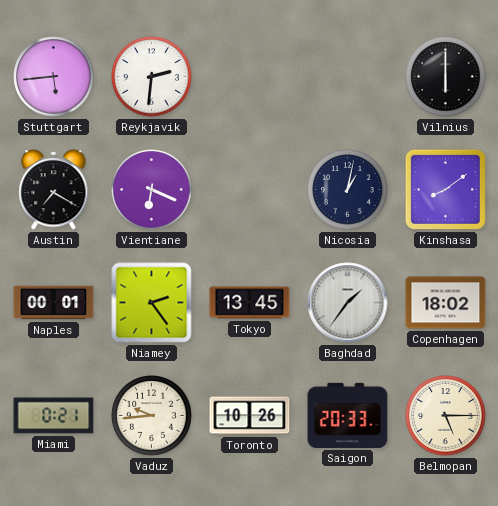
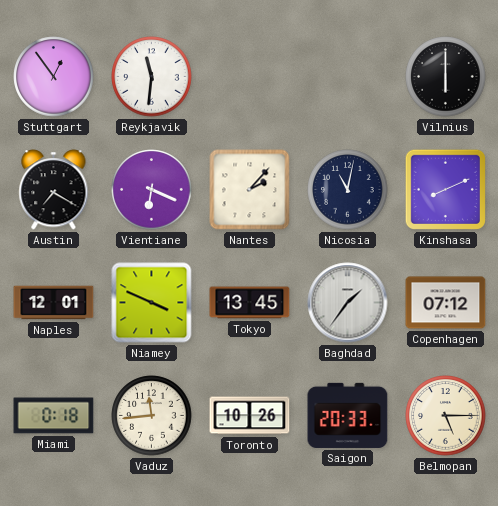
Stuttgart: 5:44 -> 12:54 (54, 77)
Reykjavik: 2:31 -> 11:31 (152, 77)
Nantes: none -> 2:07 (250, 190)
Nicosia: 1:02 -> 11:02 (348, 190)
Kinshasa: 8:09 -> 8:11 (445, 189)
Naples: 00:01 -> 12:01 (54, 303)
Niamey: 2:24 -> 3:49 (152, 303)
Copenhagen: 18:02 -> 07:12 (446, 303)
Miami: 0:21 -> 0:18 (54, 416)
Vaduz: 9:44 -> 11:44 (152, 416)
